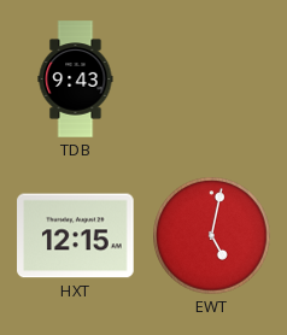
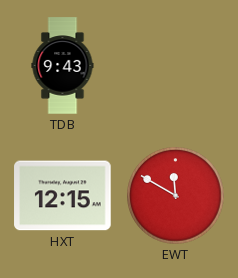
EWT: 5:02 -> 11:50 (176, 196)
